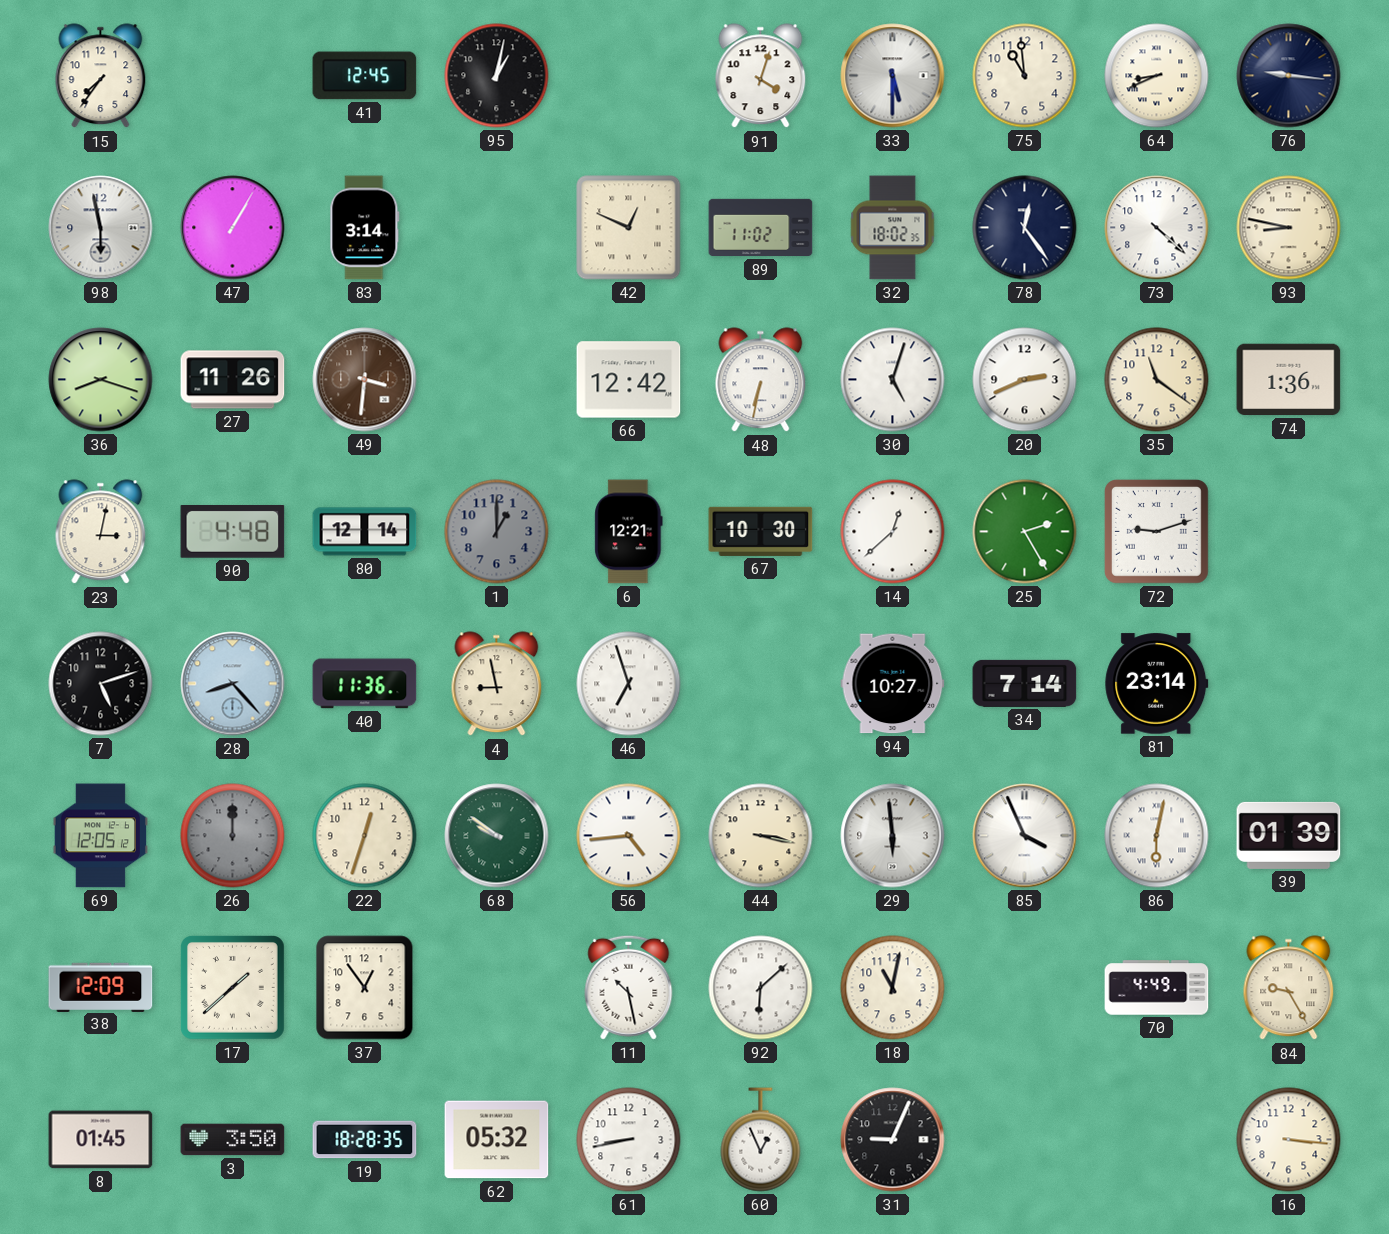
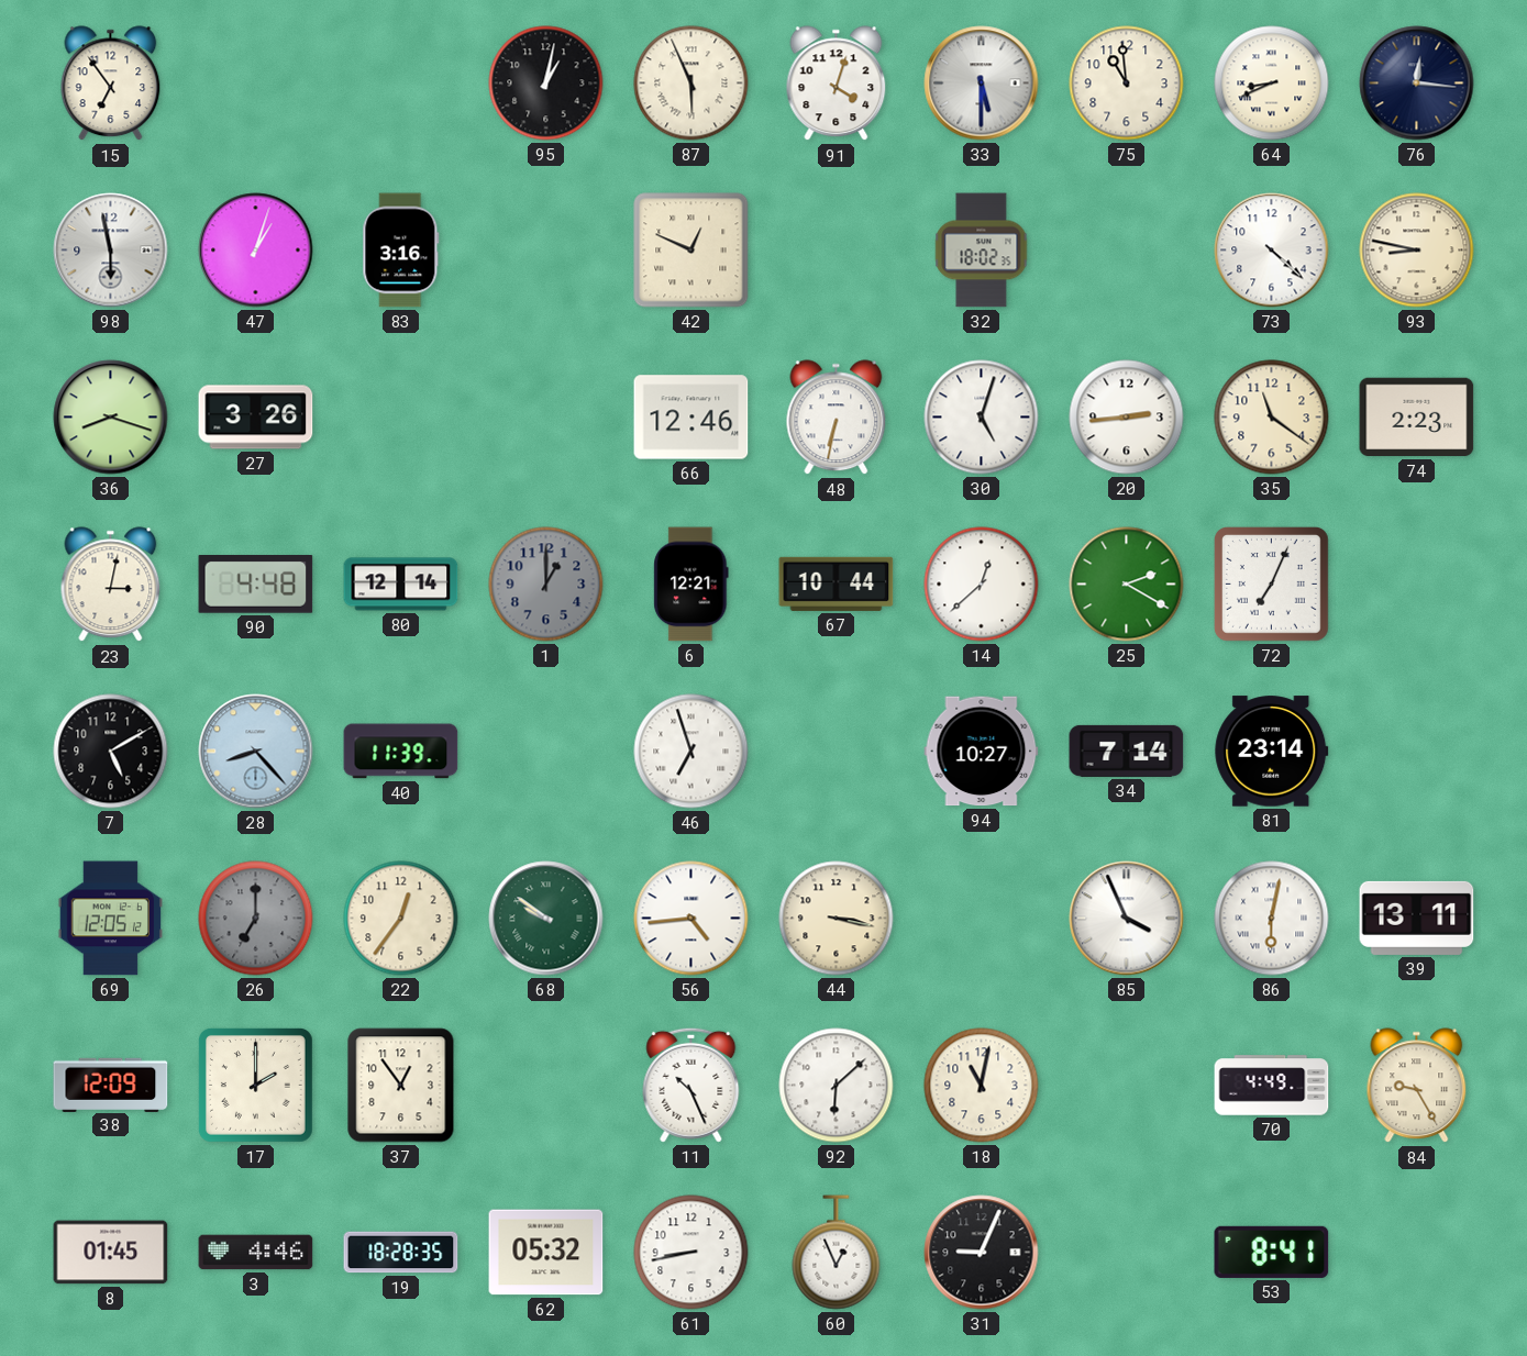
15: 7:36 -> 6:54 (111, 84)
41: 12:45 -> none (365, 76)
87: none -> 5:56 (691, 84)
76: 9:16 -> 12:16 (1417, 84)
47: 1:05 -> 1:03 (256, 251)
83: 3:14 -> 3:16 (401, 251)
89: 11:02 -> none (761, 228)
78: 12:24 -> none (1025, 228)
27: 11:26 -> 3:26 (256, 418)
49: 3:31 -> none (365, 380)
66: 12:42 -> 12:46 (691, 418)
20: 2:41 -> 2:44 (1127, 418)
74: 1:36 -> 2:23 (1417, 418)
67: 10:30 -> 10:44 (837, 583)
25: 2:25 -> 2:20 (1127, 585)
72: 9:12 -> 7:04 (1271, 583)
7: 5:12 -> 5:10 (111, 752)
40: 11:36 -> 11:39 (401, 752)
4: 8:58 -> none (497, 684)
26: 12:00 -> 7:00 (256, 919)
22: 12:33 -> 12:36 (401, 919)
29: 5:59 -> none (893, 836)
39: 01:39 -> 13:11 (1417, 918)
17: 1:38 -> 2:00 (255, 1085)
11: 10:28 -> 10:26 (691, 1085)
3: 3:50 -> 4:46 (256, 1253)
53: none -> 8:41 (1272, 1252)
16: 3:16 -> none (1289, 1140)
